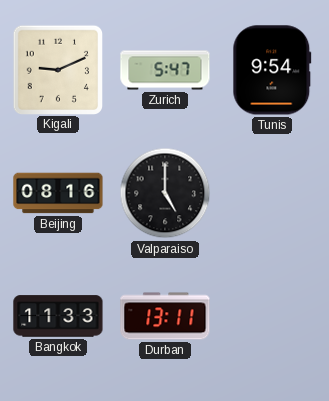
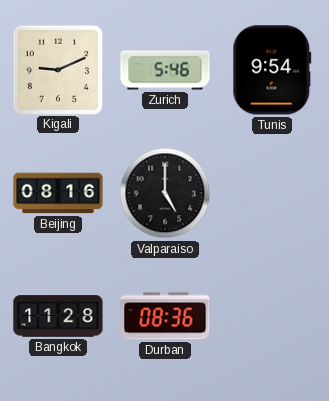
Zurich: 5:47 -> 5:46 (165, 70)
Bangkok: 11:33 -> 11:28 (58, 316)
Durban: 13:11 -> 08:36 (165, 316)
